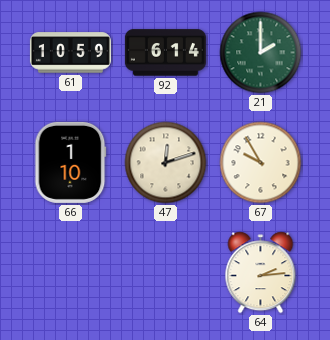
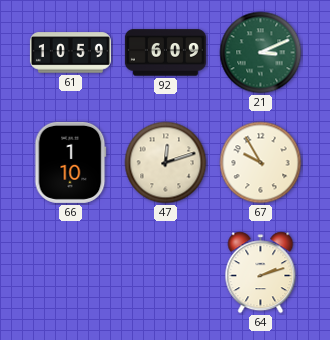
92: 6:14 -> 6:09 (165, 53)
21: 2:00 -> 3:11 (261, 53)
64: 2:14 -> 2:12 (261, 273)
